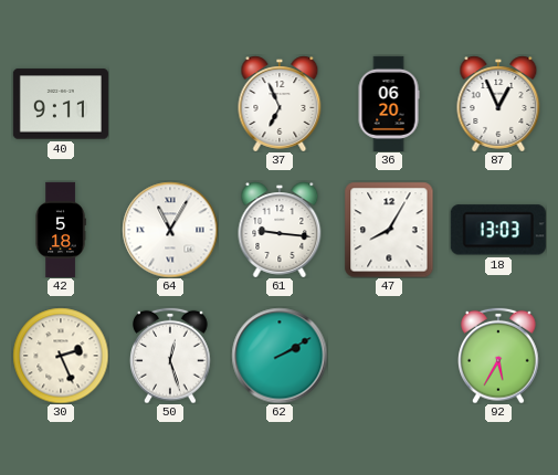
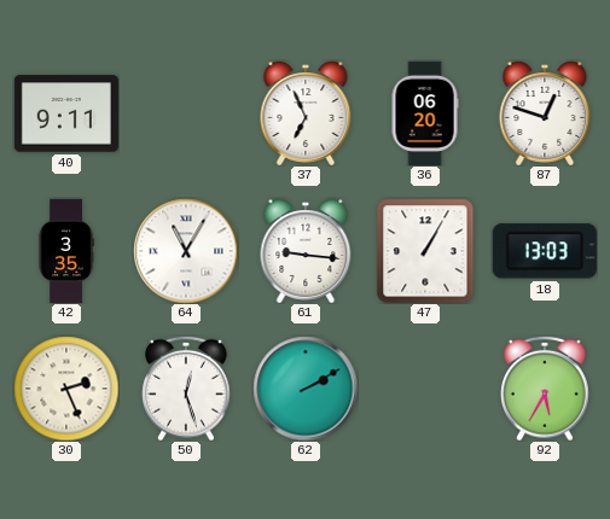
87: 12:56 -> 12:48 (545, 113)
42: 5:18 -> 3:35 (66, 251)
47: 8:05 -> 1:05 (425, 251)
